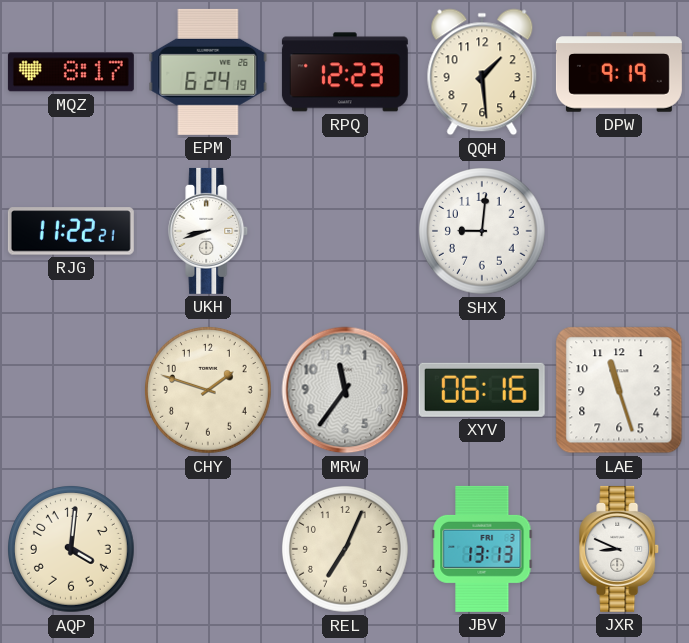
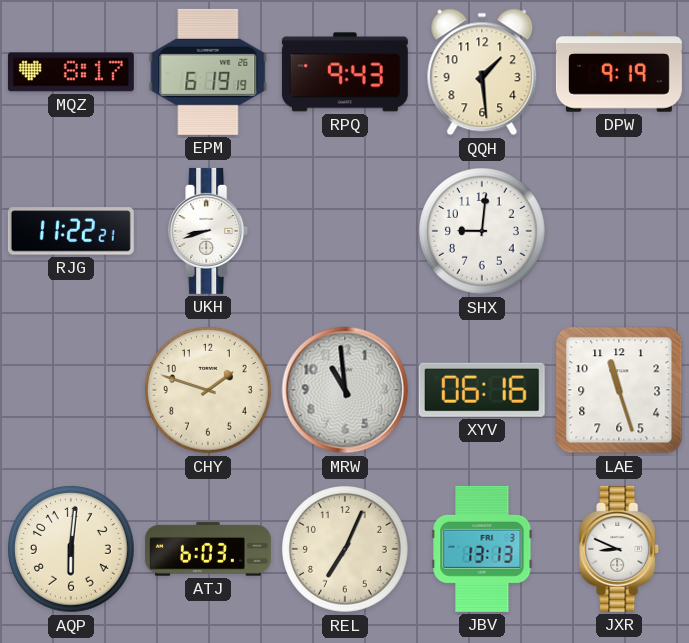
EPM: 6:24 -> 6:19 (208, 72)
RPQ: 12:23 -> 9:43 (345, 72)
MRW: 11:36 -> 10:59 (345, 390)
AQP: 4:01 -> 6:01 (72, 550)
ATJ: none -> 6:03 (208, 549)
